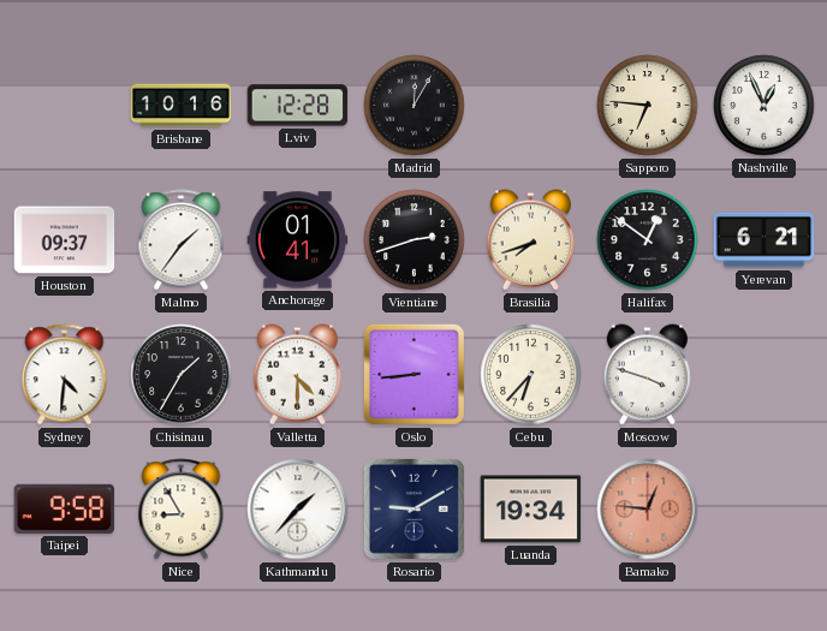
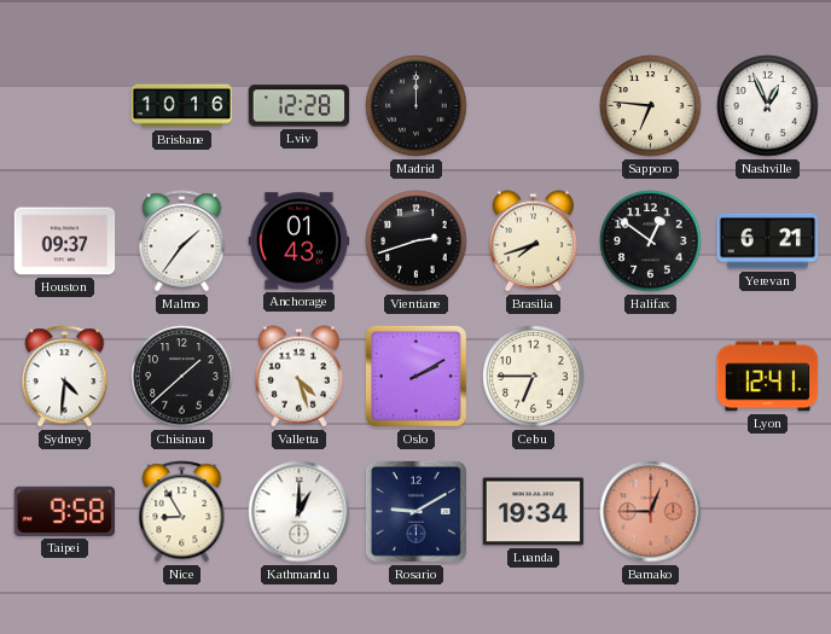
Madrid: 12:05 -> 12:00 (417, 106)
Anchorage: 01:41 -> 01:43 (300, 242)
Chisinau: 1:35 -> 1:38 (182, 377)
Valletta: 4:30 -> 4:27 (298, 377)
Oslo: 8:44 -> 2:10 (415, 376)
Cebu: 6:37 -> 6:45 (534, 377)
Moscow: 3:48 -> none (647, 375)
Lyon: none -> 12:41 (768, 377)
Kathmandu: 1:37 -> 1:00 (300, 512)
Bamako: 12:46 -> 12:45 (651, 512)
